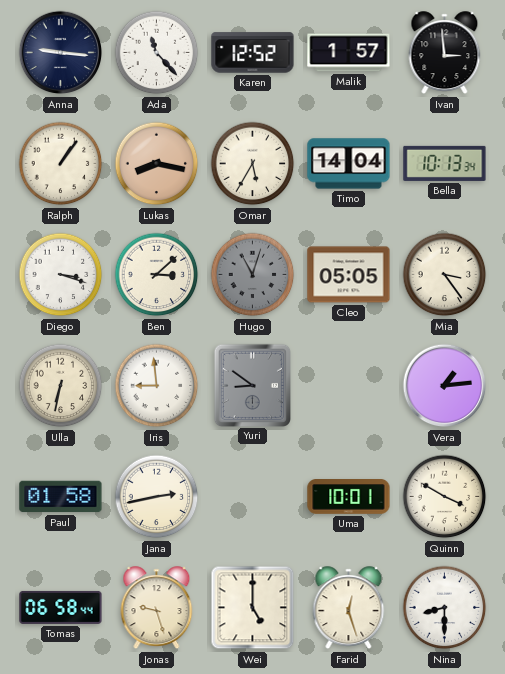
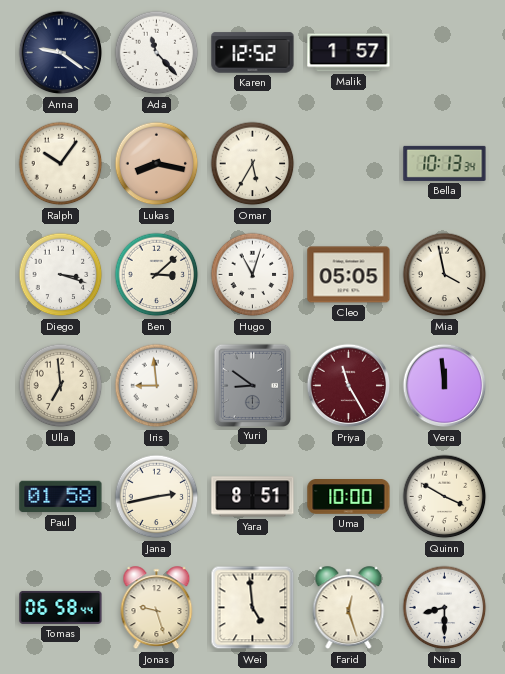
Anna: 9:16 -> 9:21 (61, 53)
Ivan: 2:59 -> none (445, 53)
Ralph: 1:06 -> 10:06 (61, 164)
Timo: 14:04 -> none (349, 164)
Hugo dial: grey -> white (253, 275)
Mia: 3:24 -> 3:58 (445, 275)
Ulla: 6:32 -> 6:59 (61, 386)
Priya: none -> 11:25 (349, 386)
Vera: 1:14 -> 11:59 (445, 386)
Yara: none -> 8:51 (253, 497)
Uma: 10:01 -> 10:00 (349, 497)
Wei: 5:00 -> 4:59 (253, 608)
